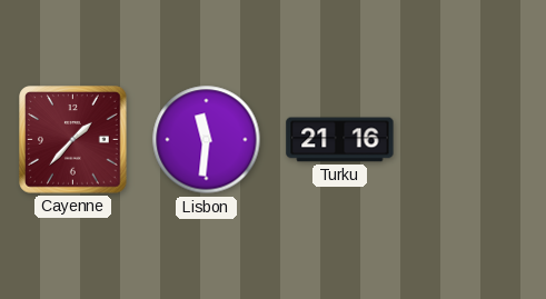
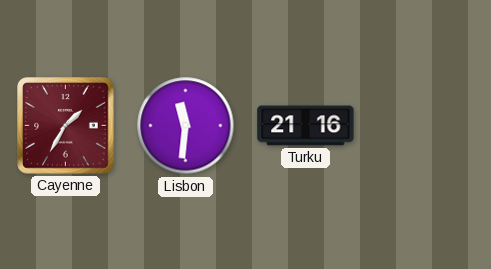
Cayenne: 1:37 -> 1:35 (66, 126)
